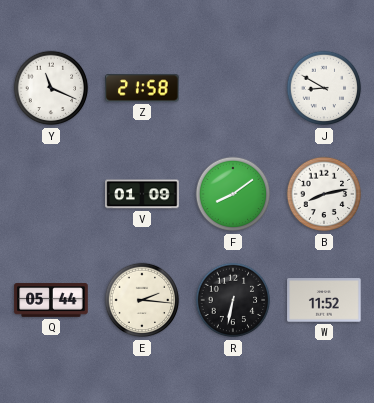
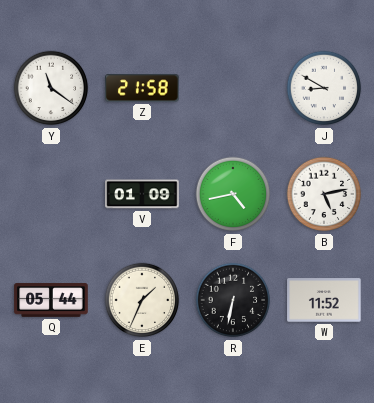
Y: 11:19 -> 11:21 (51, 88)
F: 8:09 -> 4:43 (233, 194)
B: 8:13 -> 5:13 (324, 194)
E: 2:16 -> 1:34 (142, 300)
